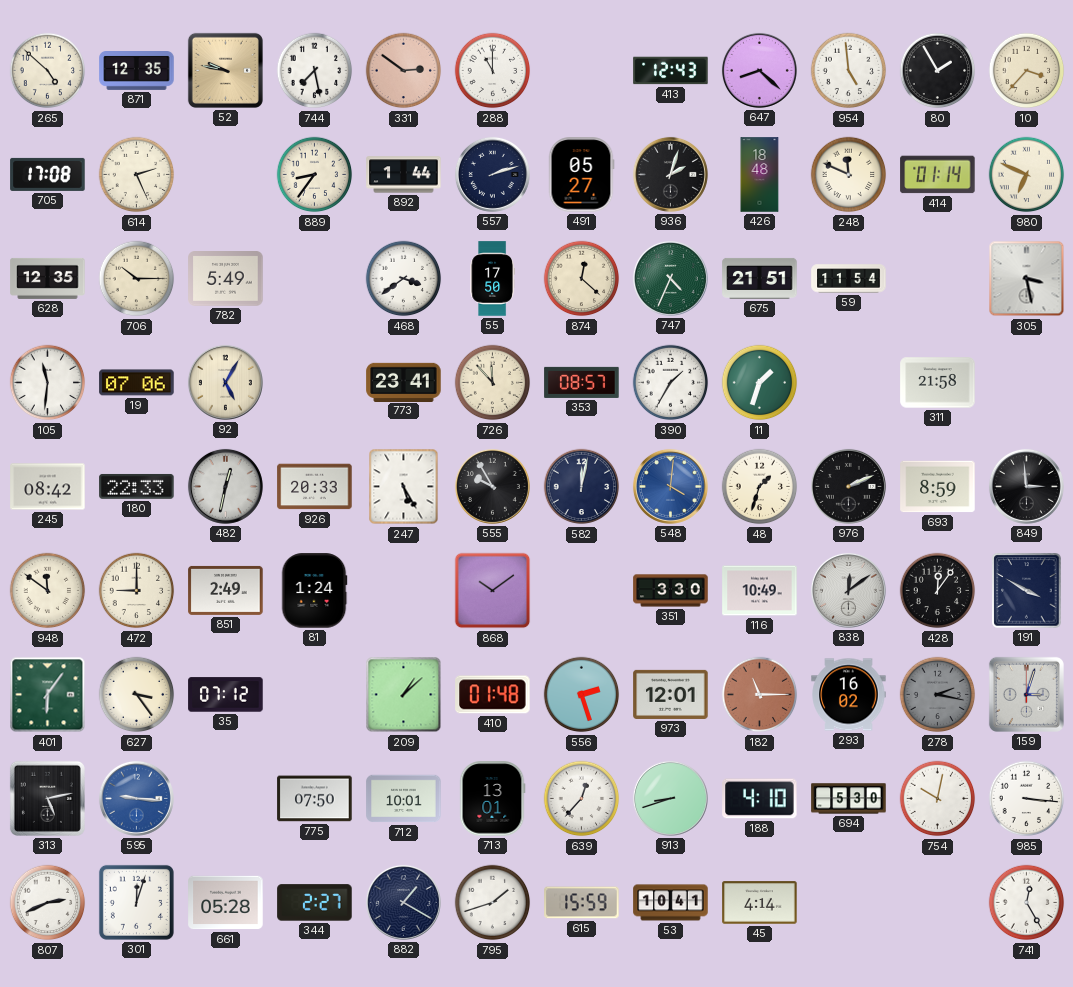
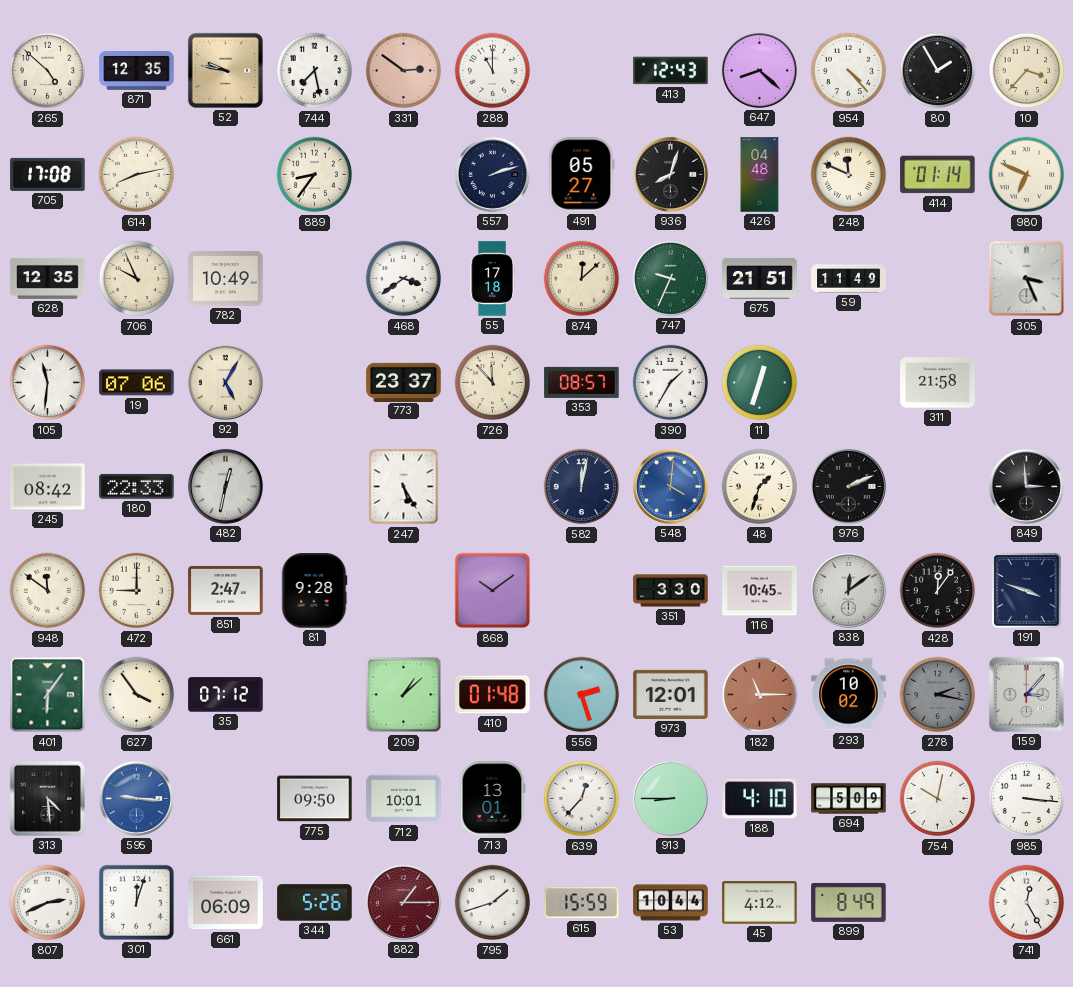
954: 4:59 -> 4:23 (849, 71)
614: 2:26 -> 8:13 (137, 175)
892: 1:44 -> none (404, 175)
936: 2:03 -> 8:03 (670, 174)
426: 18:48 -> 04:48 (760, 175)
706: 10:15 -> 9:56 (137, 279)
782: 5:49 -> 10:49 (226, 279)
55: 17:50 -> 17:18 (492, 279)
874: 12:22 -> 12:08 (582, 279)
747: 4:34 -> 9:34 (670, 278)
59: 11:54 -> 11:49 (849, 279)
305: 3:28 -> 3:26 (1027, 279)
773: 23:41 -> 23:37 (404, 382)
11: 1:33 -> 12:33 (760, 383)
926: 20:33 -> none (315, 487)
555: 9:55 -> none (492, 486)
693: 8:59 -> none (938, 487)
851: 2:49 -> 2:47 (226, 590)
81: 1:24 -> 9:28 (314, 591)
116: 10:49 -> 10:45 (760, 591)
191: 3:50 -> 3:48 (1027, 591)
627: 3:24 -> 3:54 (137, 695)
293: 16:02 -> 10:02 (849, 695)
159: 3:03 -> 3:07 (1026, 694)
313: 5:13 -> 4:29 (47, 798)
775: 07:50 -> 09:50 (315, 799)
913: 8:42 -> 8:45 (670, 798)
694: 5:30 -> 5:09 (849, 799)
661: 05:28 -> 06:09 (226, 903)
344: 2:27 -> 5:26 (315, 903)
882: 1:20 -> 1:15 (403, 902)
882 dial: navy -> burgundy (403, 902)
53: 10:41 -> 10:44 (671, 903)
45: 4:14 -> 4:12 (760, 903)
899: none -> 8:49 (849, 902)
